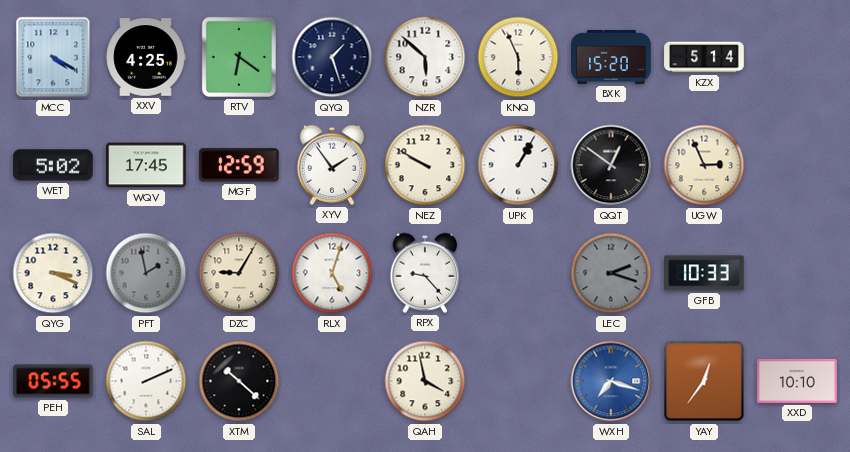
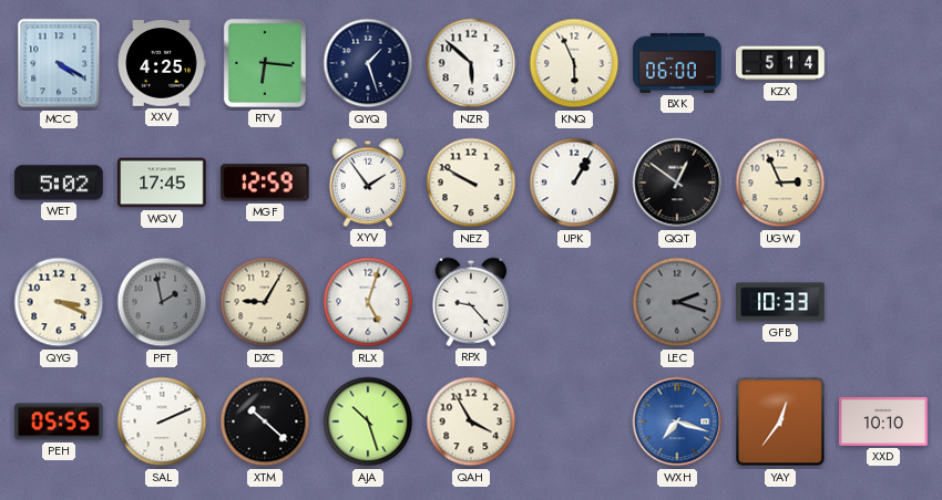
RTV: 6:21 -> 6:16 (265, 63)
BXK: 15:20 -> 06:00 (677, 63)
AJA: none -> 10:27 (368, 421)
QAH: 3:58 -> 3:55 (471, 421)
